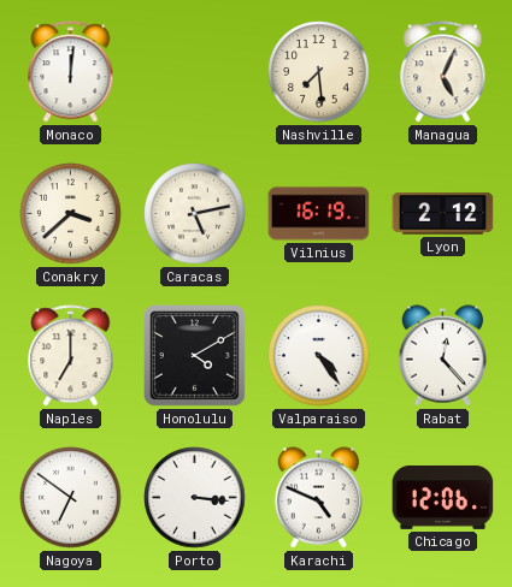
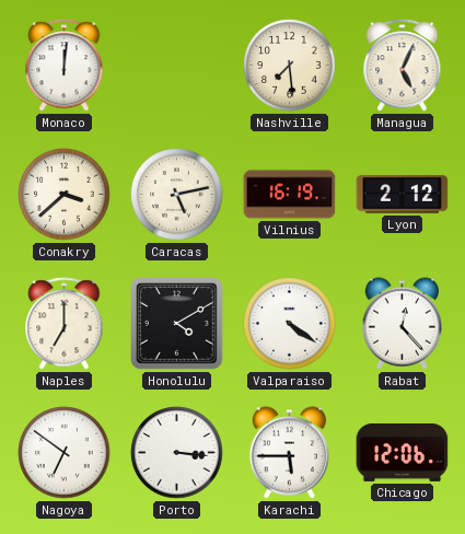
Valparaiso: 4:24 -> 4:21 (290, 324)
Karachi: 4:49 -> 5:45 (289, 453)
